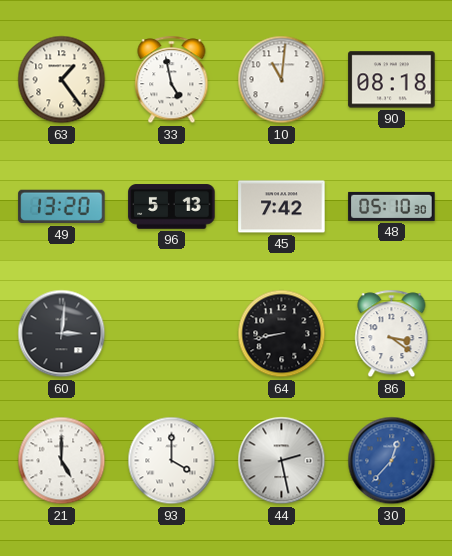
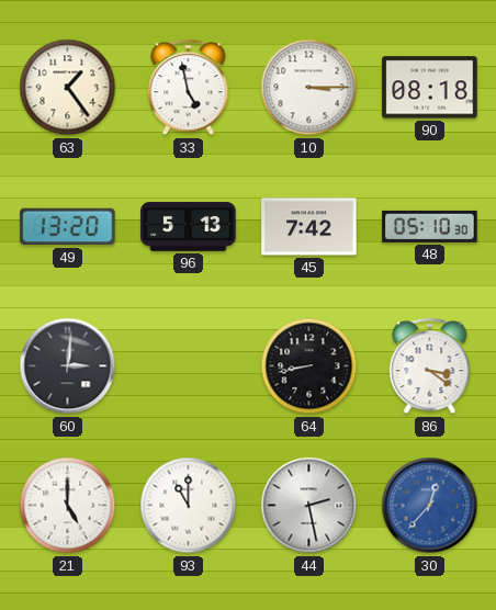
10: 11:01 -> 3:15 (309, 88)
93: 4:00 -> 11:00 (189, 506)
